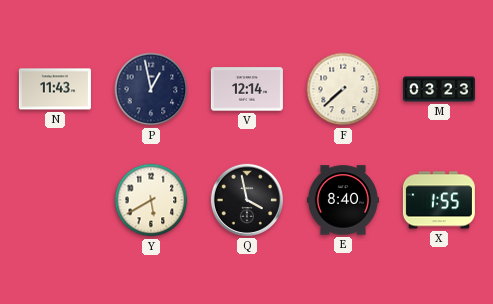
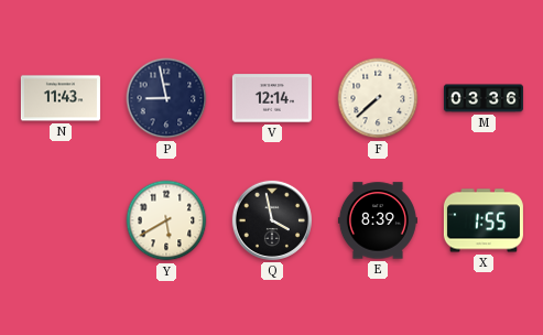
P: 12:58 -> 8:58 (166, 98)
M: 03:23 -> 03:36 (484, 98)
E: 8:40 -> 8:39 (378, 220)
